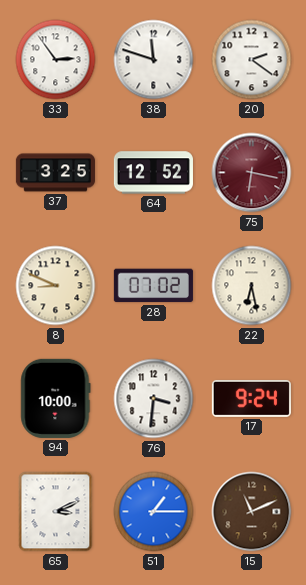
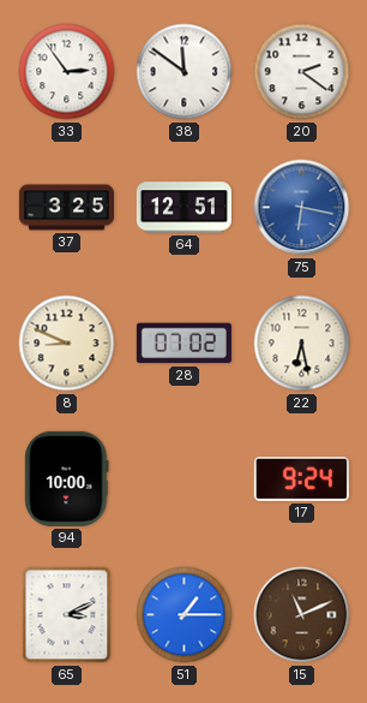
38: 11:48 -> 11:51 (185, 72)
64: 12:52 -> 12:51 (183, 208)
75 dial: burgundy -> blue (302, 208)
76: 3:31 -> none (154, 399)
